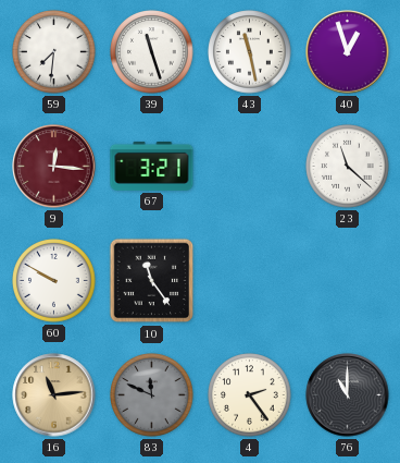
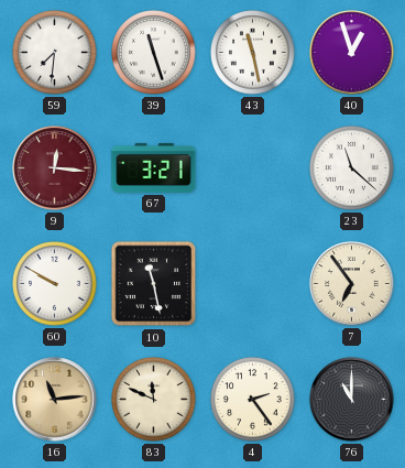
10: 11:24 -> 11:28 (154, 284)
7: none -> 6:54 (352, 284)
83 dial: grey -> cream (154, 400)
